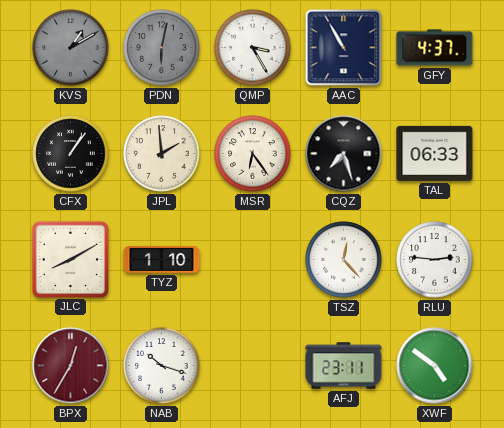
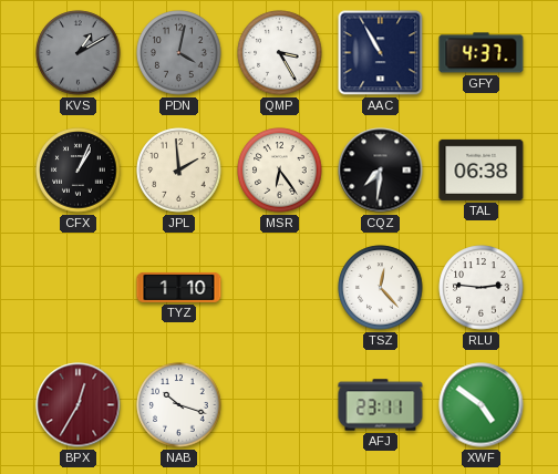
PDN: 6:02 -> 4:02 (179, 53)
CFX: 1:06 -> 1:04 (79, 171)
CQZ: 7:27 -> 7:31 (381, 171)
TAL: 06:33 -> 06:38 (482, 169)
JLC: 8:10 -> none (70, 259)
